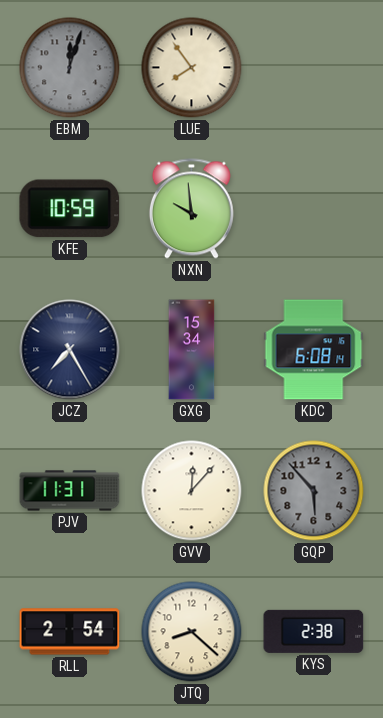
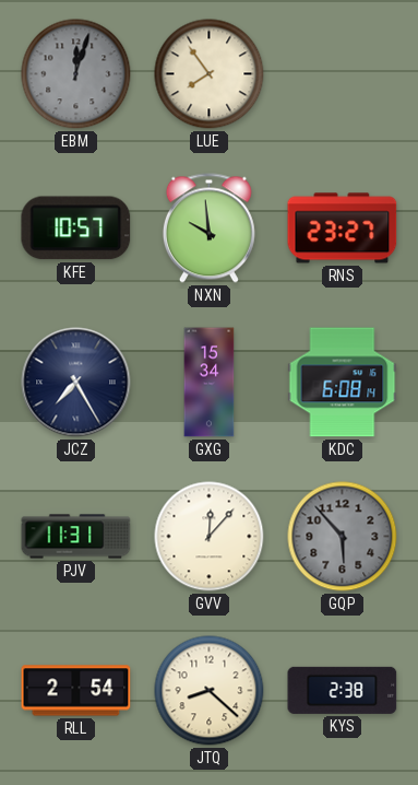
KFE: 10:59 -> 10:57 (76, 229)
RNS: none -> 23:27 (343, 229)
